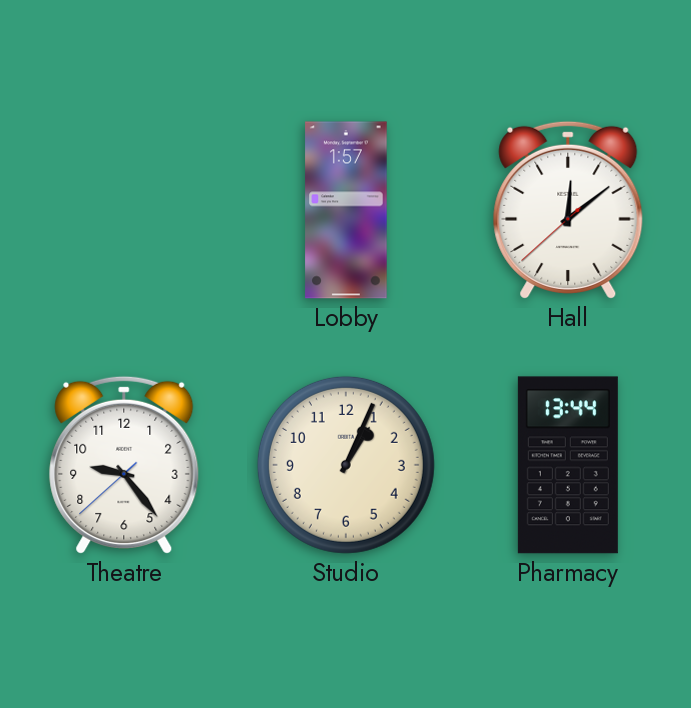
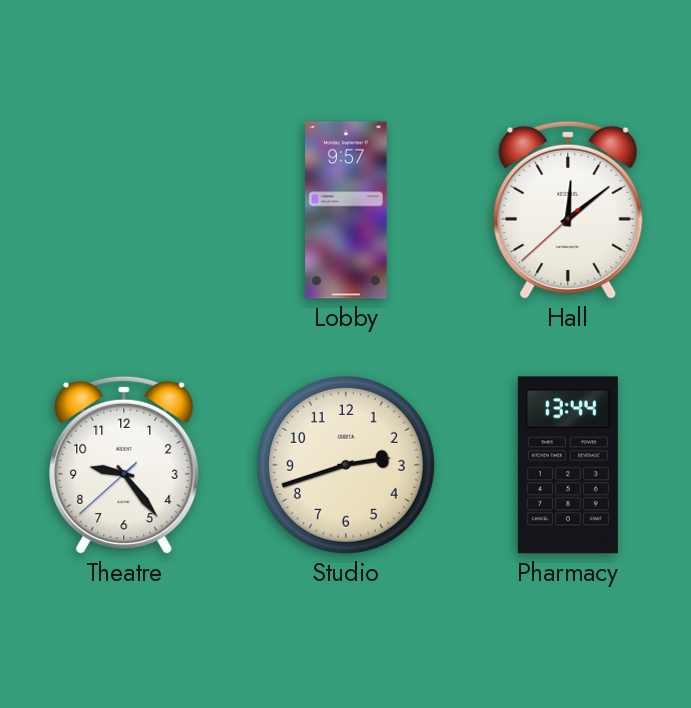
Lobby: 1:57 -> 9:57 (346, 210)
Studio: 1:04 -> 2:42 (346, 465)
